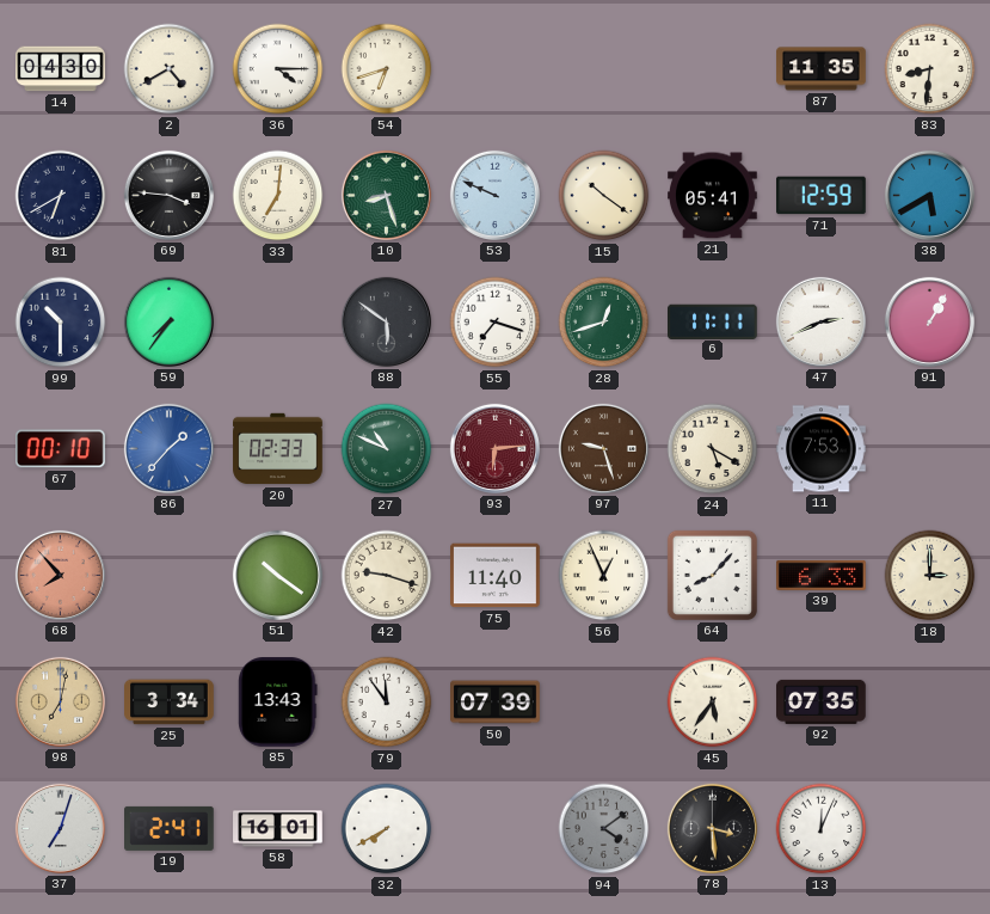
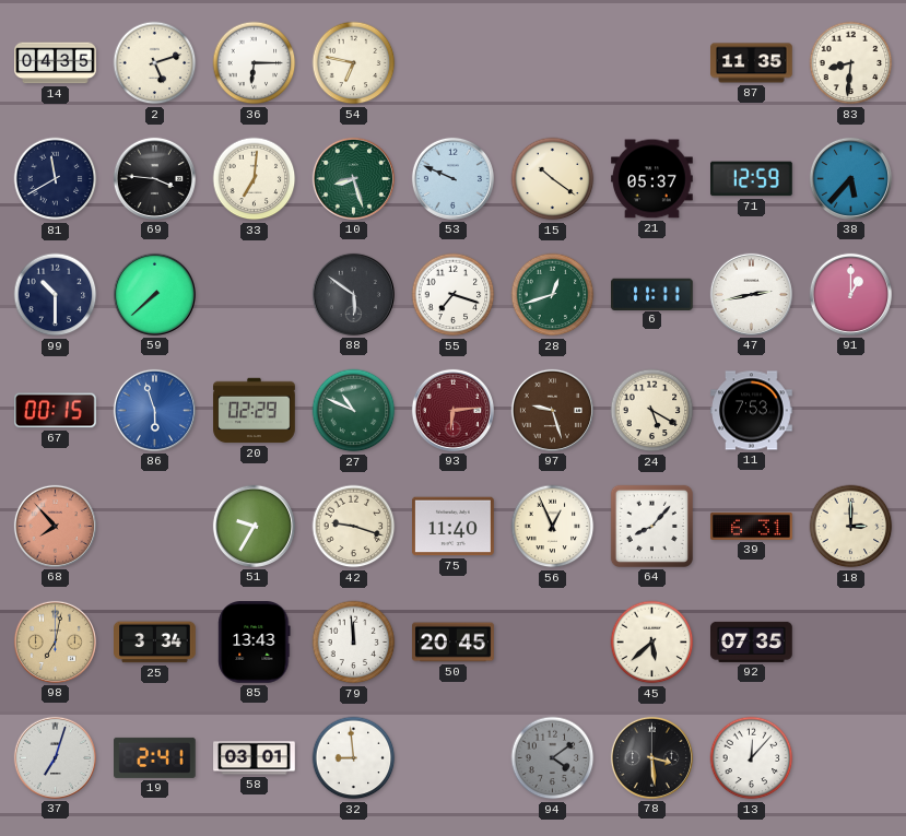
14: 04:30 -> 04:35 (56, 63)
2: 4:40 -> 5:12 (155, 63)
36: 4:15 -> 6:15 (255, 63)
54: 6:42 -> 6:47 (354, 63)
81: 6:40 -> 11:40 (56, 179)
21: 05:41 -> 05:37 (652, 179)
38: 5:40 -> 5:37 (850, 178)
59: 7:36 -> 7:38 (154, 294)
47: 2:41 -> 2:43 (751, 294)
91: 1:05 -> 1:00 (850, 294)
67: 00:10 -> 00:15 (56, 411)
86: 1:37 -> 5:57 (154, 410)
20: 02:33 -> 02:29 (255, 411)
51: 10:21 -> 9:35 (254, 526)
39: 6:33 -> 6:31 (752, 526)
79: 11:54 -> 11:59 (354, 643)
50: 07:39 -> 20:45 (454, 643)
45: 5:36 -> 5:38 (652, 643)
58: 16:01 -> 03:01 (255, 758)
32: 7:40 -> 8:59 (354, 758)
13: 12:04 -> 12:07 (752, 758)
